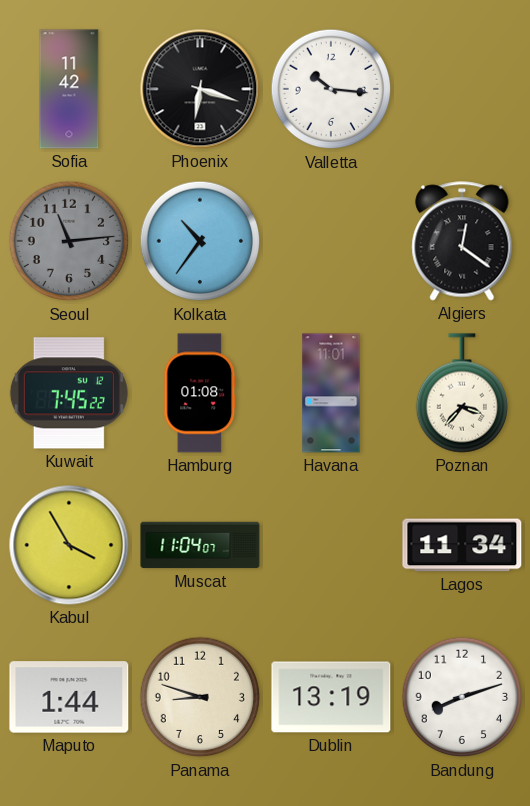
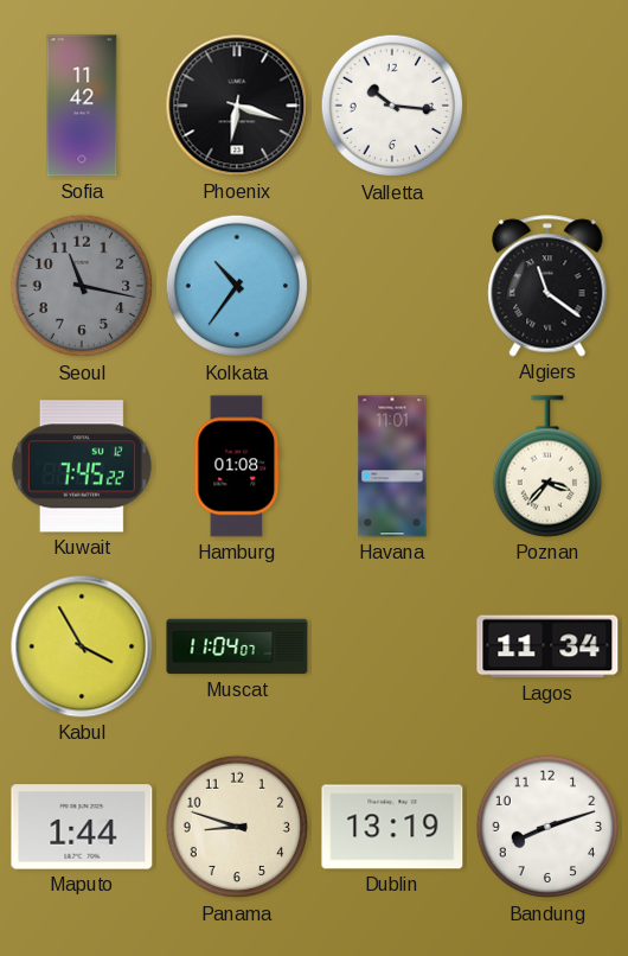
Seoul: 11:14 -> 11:17 (82, 286)
Algiers: 12:21 -> 11:21 (547, 286)
